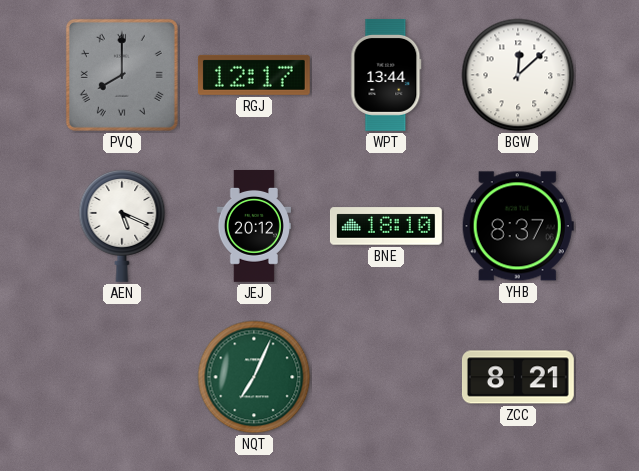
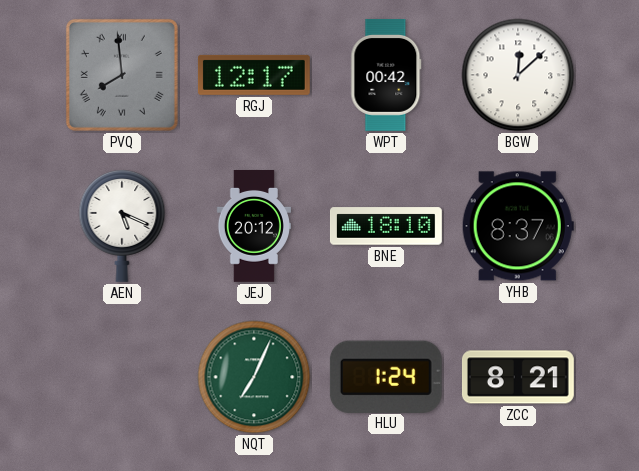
PVQ: 8:00 -> 7:59 (122, 75)
WPT: 13:44 -> 00:42 (386, 76)
HLU: none -> 1:24 (386, 376)
